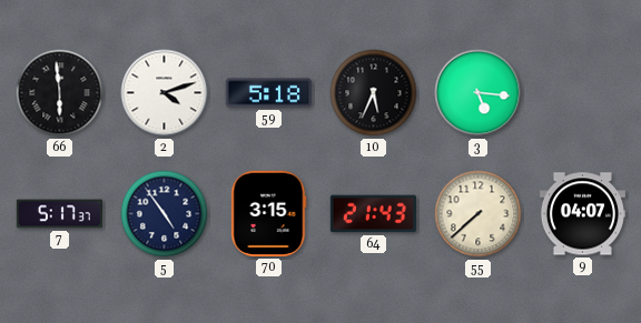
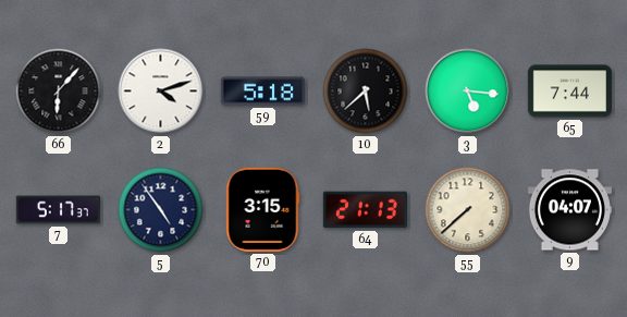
66: 5:59 -> 6:07 (59, 92)
10: 5:34 -> 5:38 (366, 92)
65: none -> 7:44 (569, 92)
64: 21:43 -> 21:13 (365, 210)
